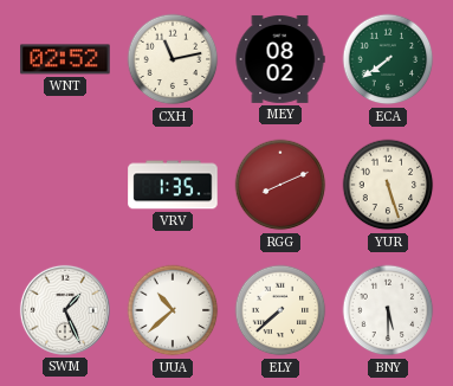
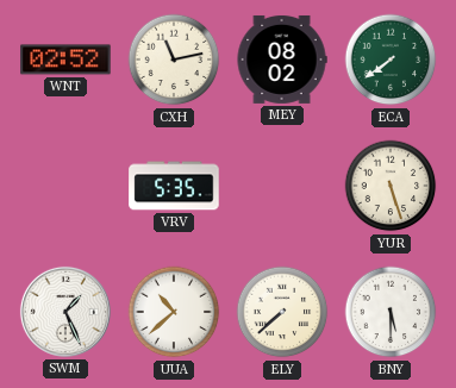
VRV: 1:35 -> 5:35 (174, 186)
RGG: 8:11 -> none (280, 185)
